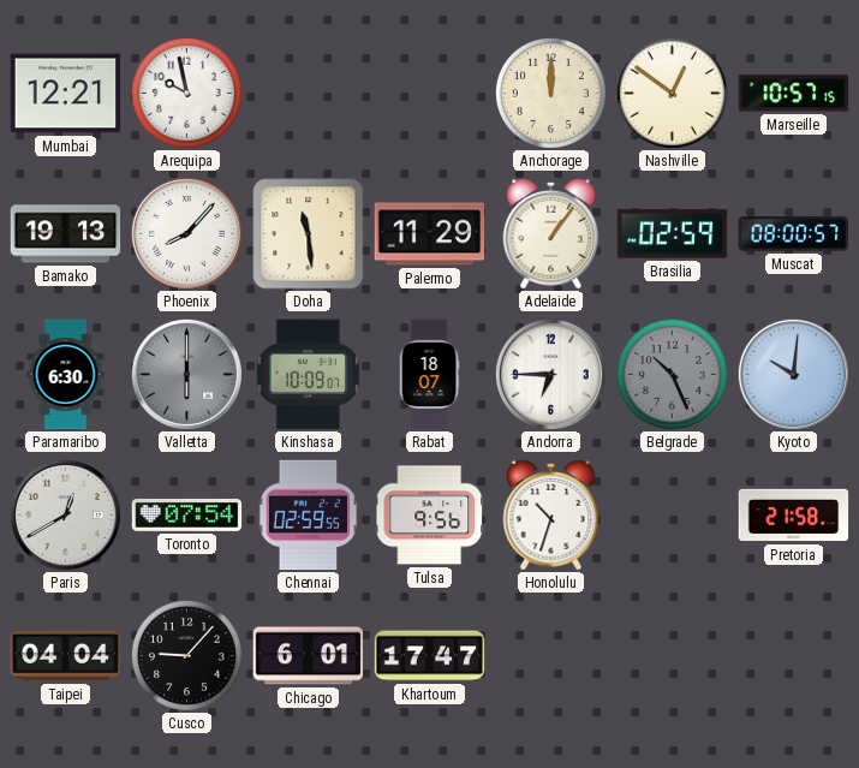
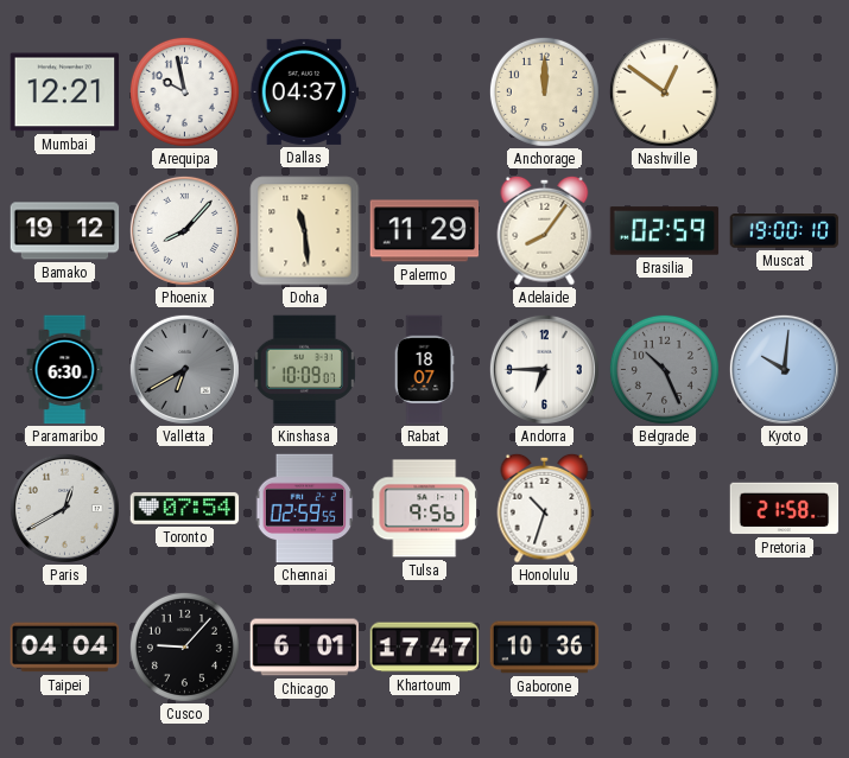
Dallas: none -> 04:37 (305, 91)
Marseille: 10:57 -> none (794, 94)
Bamako: 19:13 -> 19:12 (65, 231)
Adelaide: 1:06 -> 8:06 (545, 230)
Muscat: 08:00 -> 19:00 (785, 231)
Valletta: 6:00 -> 6:40 (184, 369)
Gaborone: none -> 10:36 (545, 648)
